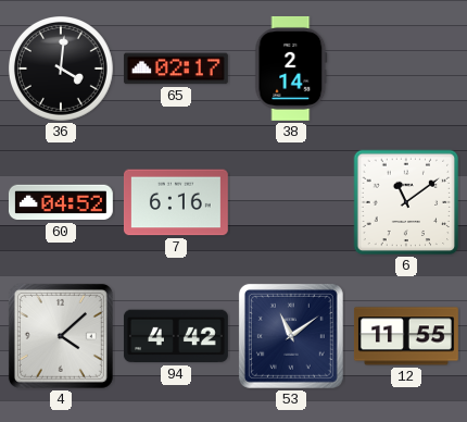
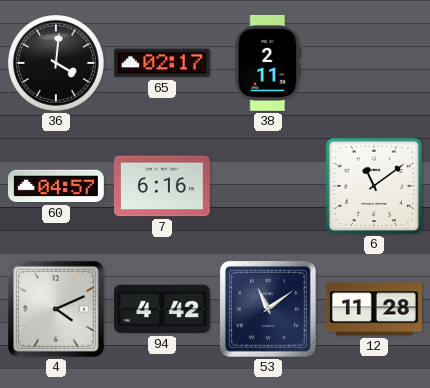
38: 2:14 -> 2:11 (268, 63)
60: 04:52 -> 04:57 (56, 186)
4: 4:08 -> 4:11 (56, 309)
12: 11:55 -> 11:28 (374, 309)
